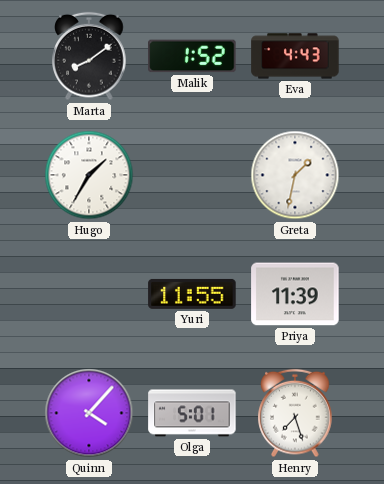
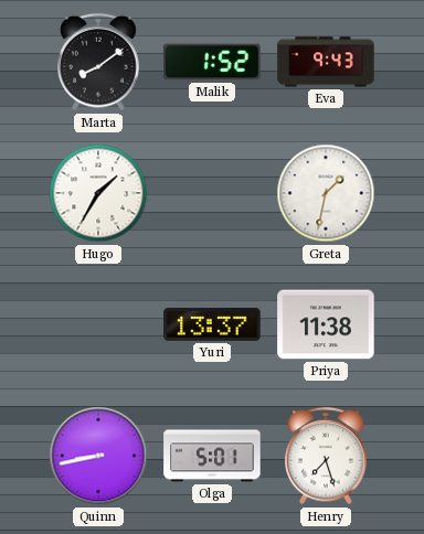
Eva: 4:43 -> 9:43 (326, 62)
Yuri: 11:55 -> 13:37 (212, 324)
Priya: 11:39 -> 11:38 (326, 324)
Quinn: 4:07 -> 8:43 (98, 456)
